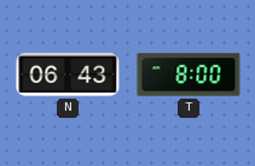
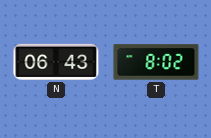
T: 8:00 -> 8:02 (156, 62)
